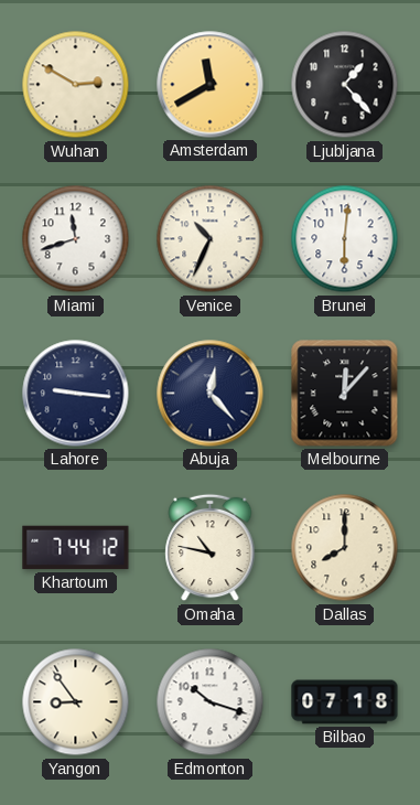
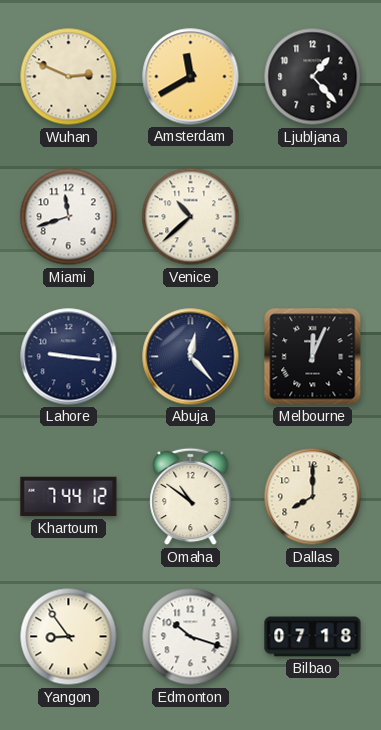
Wuhan: 2:50 -> 2:49 (69, 77)
Venice: 10:34 -> 10:38 (191, 217)
Brunei: 6:01 -> none (345, 239)
Melbourne: 12:07 -> 12:04 (313, 357)
Omaha: 10:47 -> 10:51 (191, 497)
